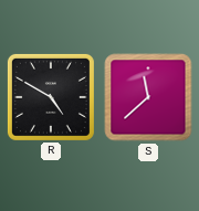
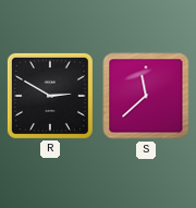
R: 4:50 -> 2:50 (50, 96)
